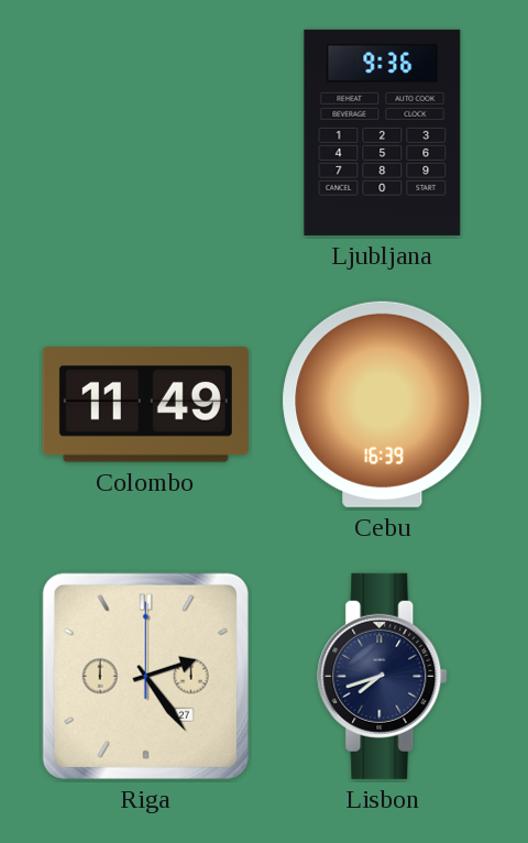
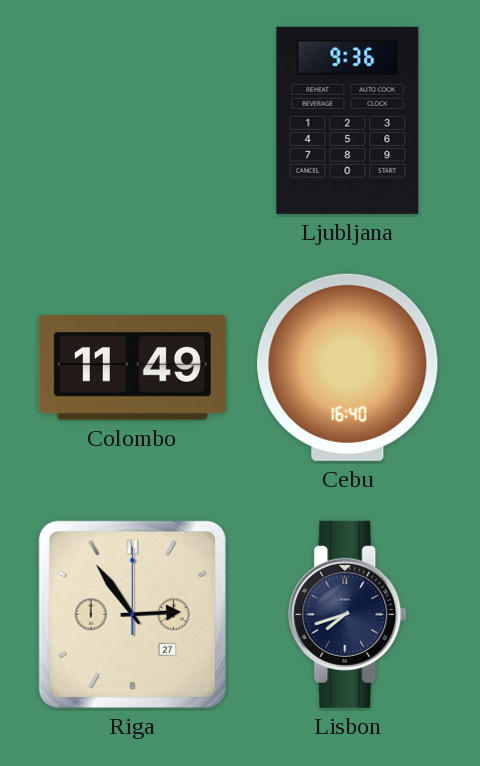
Cebu: 16:39 -> 16:40 (348, 367)
Riga: 2:24 -> 2:54 (132, 614)
